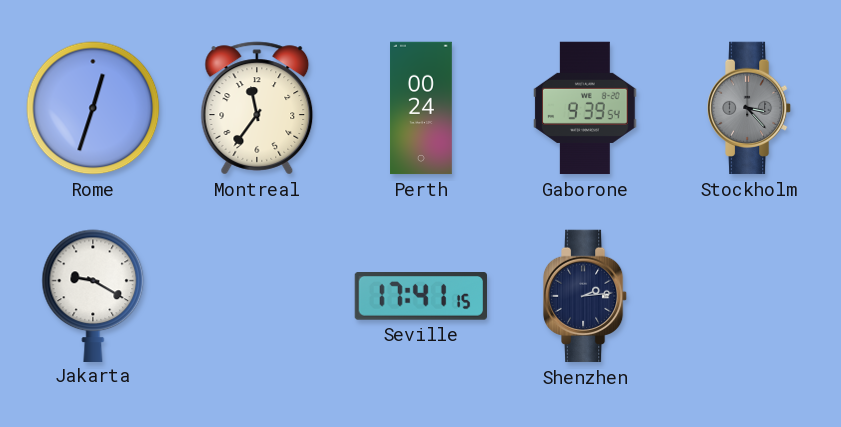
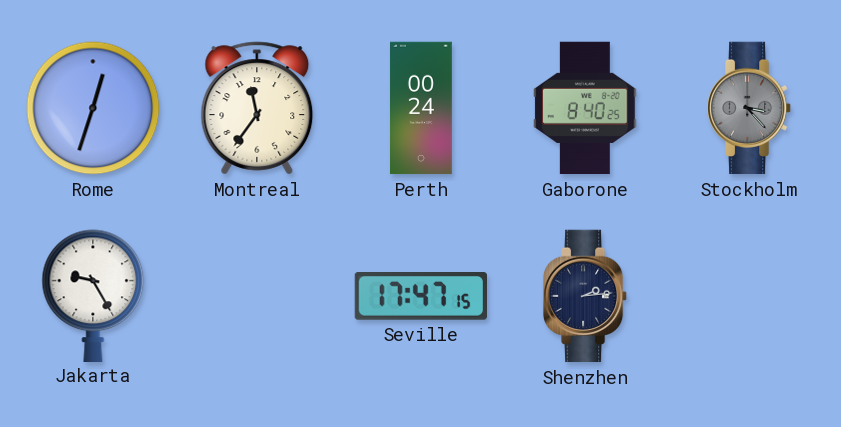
Gaborone: 9:39 -> 8:40 (585, 108)
Jakarta: 9:20 -> 9:25 (93, 295)
Seville: 17:41 -> 17:47 (420, 297)
